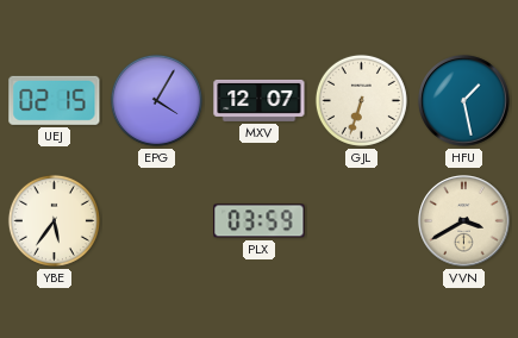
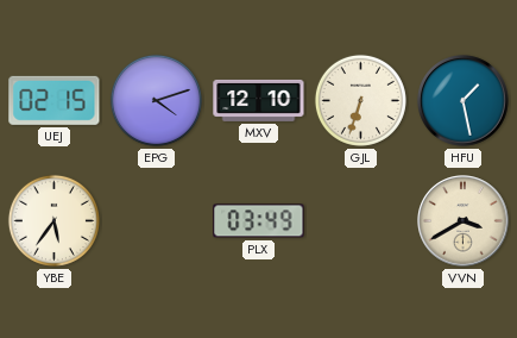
EPG: 4:05 -> 4:12 (156, 100)
MXV: 12:07 -> 12:10 (259, 100)
PLX: 03:59 -> 03:49 (259, 221)
